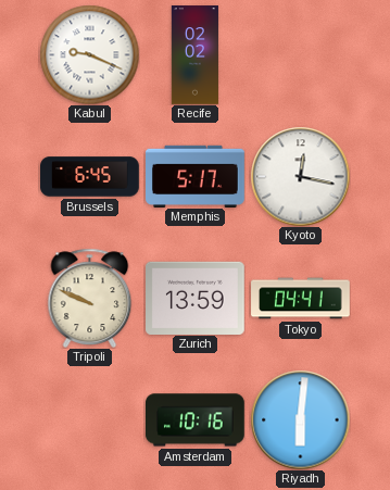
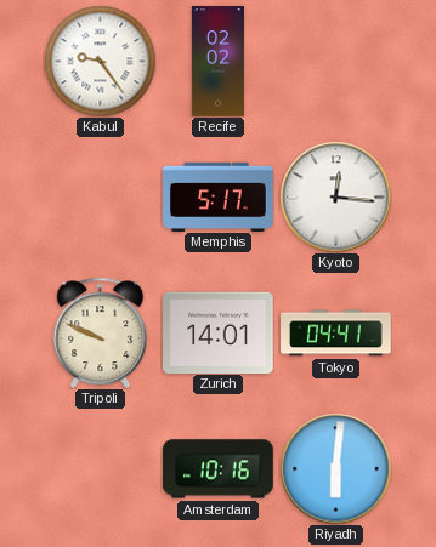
Kabul: 9:19 -> 9:24 (100, 61)
Brussels: 6:45 -> none (90, 177)
Kyoto: 12:17 -> 12:16 (335, 196)
Zurich: 13:59 -> 14:01 (219, 332)
